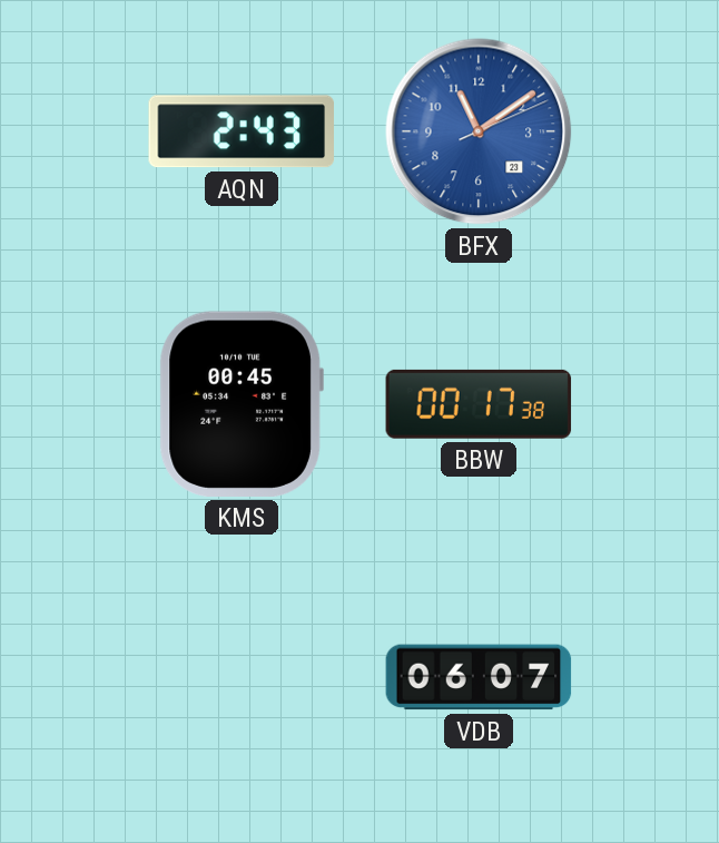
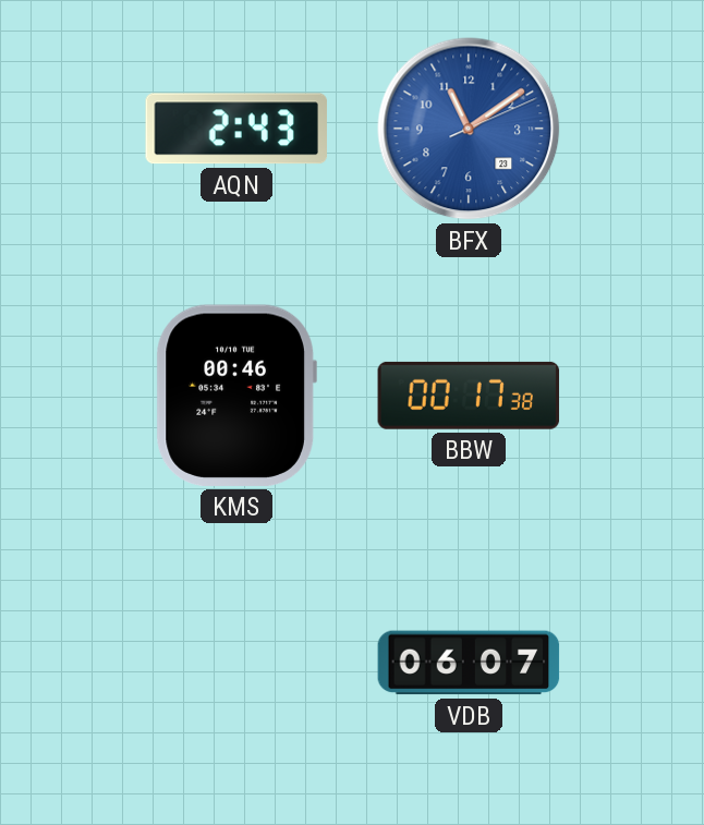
KMS: 00:45 -> 00:46 (236, 396)
